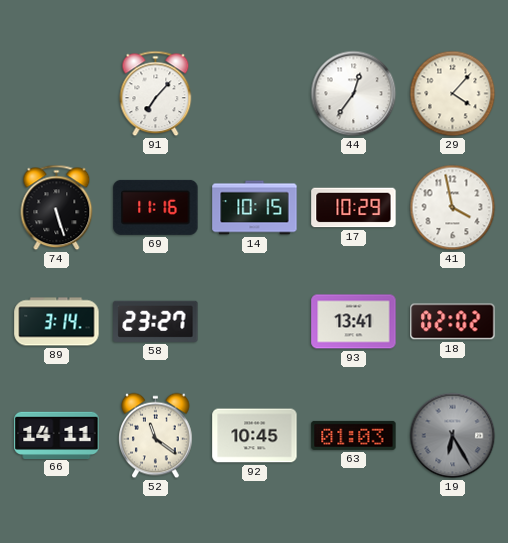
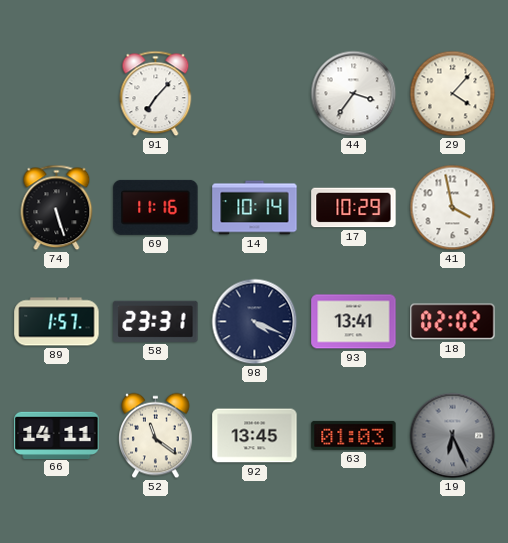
44: 12:36 -> 3:36 (354, 94)
14: 10:15 -> 10:14 (255, 208)
89: 3:14 -> 1:57 (57, 322)
58: 23:27 -> 23:31 (156, 321)
98: none -> 4:19 (255, 322)
92: 10:45 -> 13:45 (255, 436)
19: 6:25 -> 6:26 (453, 436)
